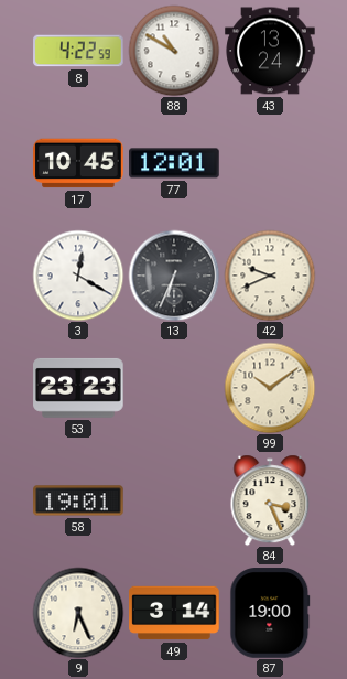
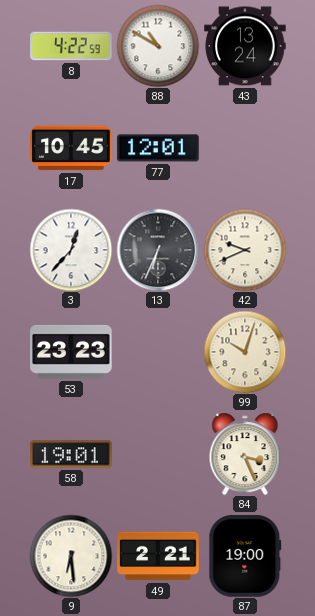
3: 12:20 -> 12:37 (71, 250)
99: 10:09 -> 10:03 (245, 352)
9: 6:26 -> 6:29 (71, 556)
49: 3:14 -> 2:21 (158, 556)
